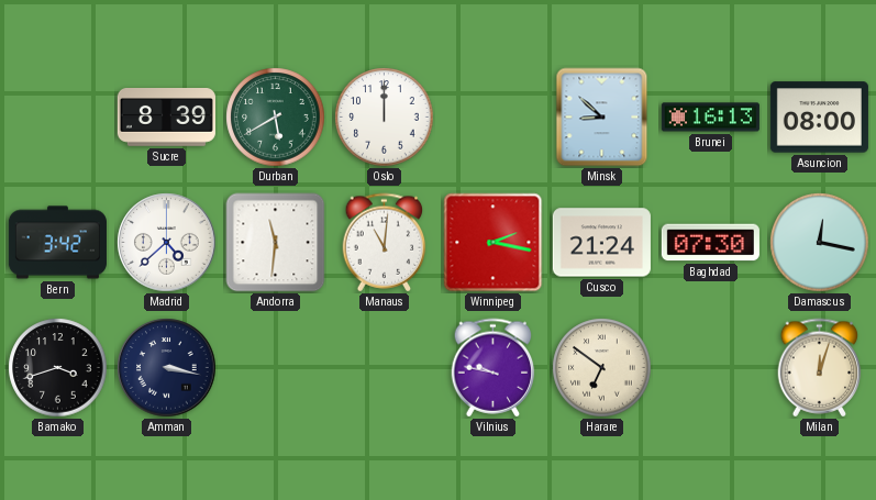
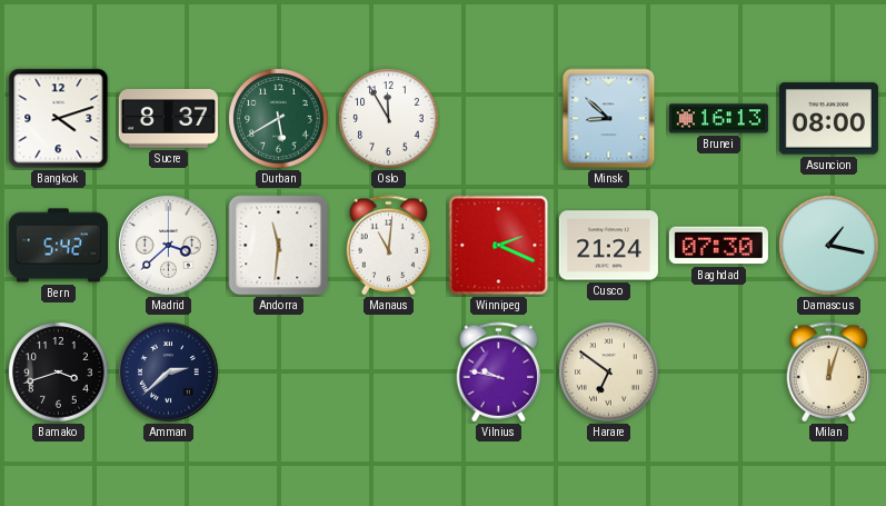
Bangkok: none -> 4:12 (59, 119)
Sucre: 8:39 -> 8:37 (168, 119)
Oslo: 12:00 -> 11:55 (389, 119)
Bern: 3:42 -> 5:42 (58, 246)
Madrid: 4:38 -> 3:38 (169, 246)
Winnipeg: 2:17 -> 2:19 (499, 246)
Damascus: 12:17 -> 1:17 (829, 246)
Amman: 3:17 -> 2:38 (169, 373)
